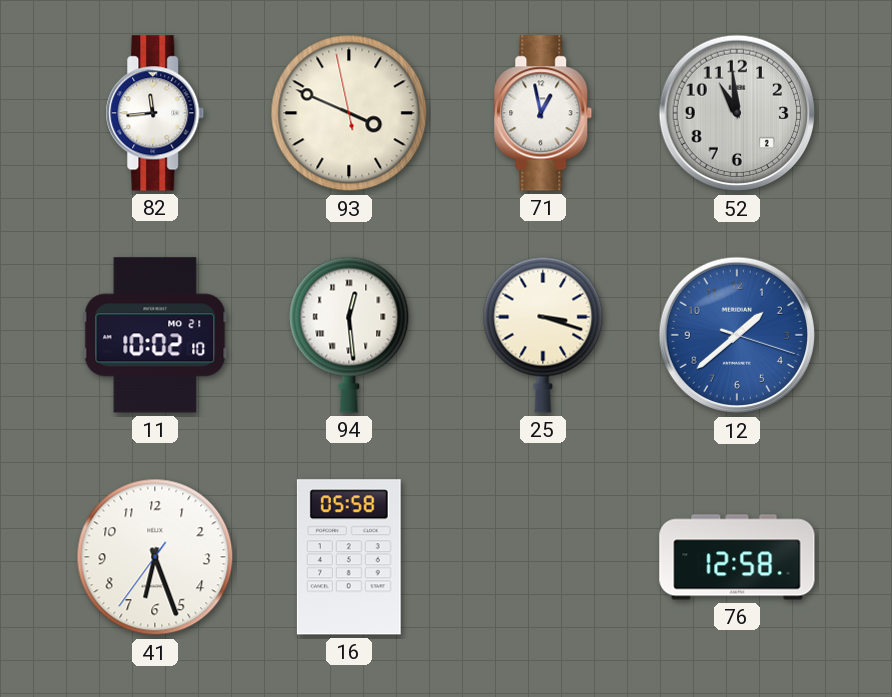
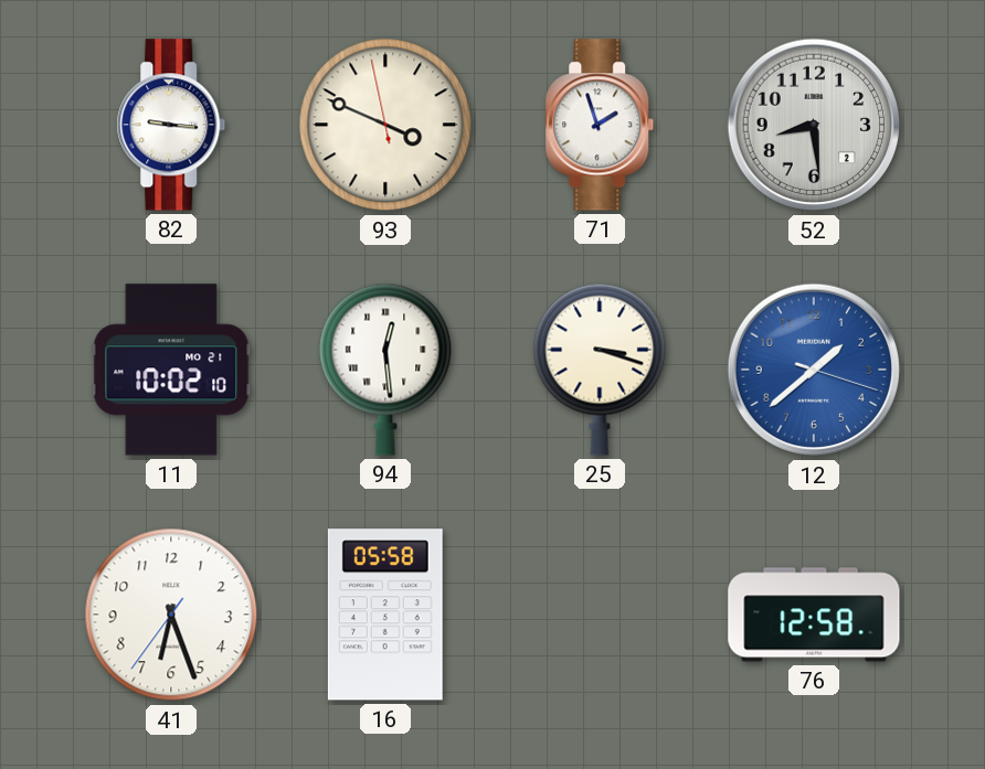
82: 11:44 -> 9:16 (171, 125)
71: 12:58 -> 1:57 (600, 125)
52: 10:59 -> 8:29 (814, 125)
